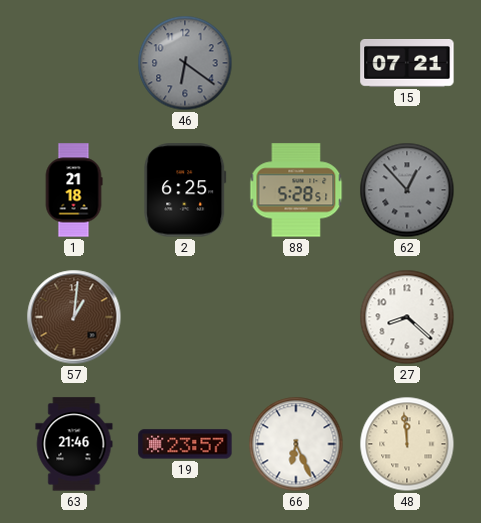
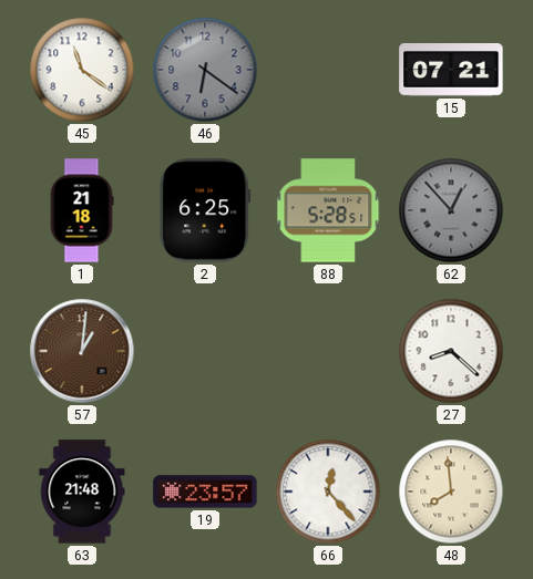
45: none -> 11:21 (82, 70)
63: 21:46 -> 21:48 (82, 492)
66: 6:26 -> 12:23 (328, 492)
48: 11:59 -> 7:59 (451, 492)
